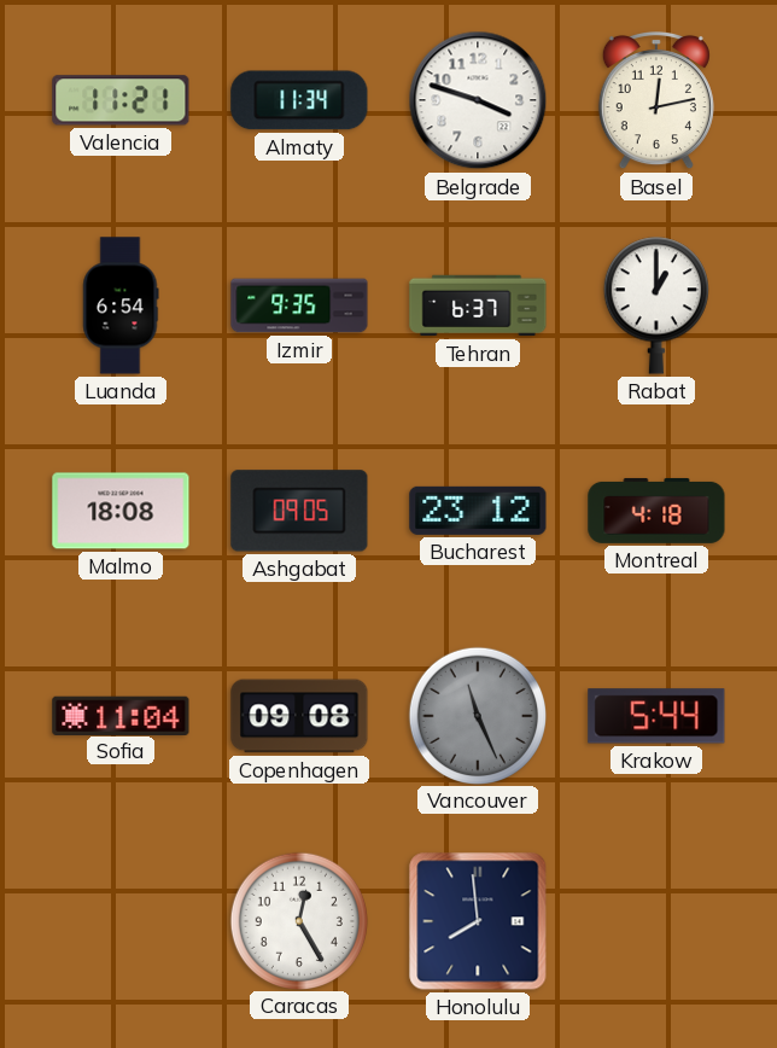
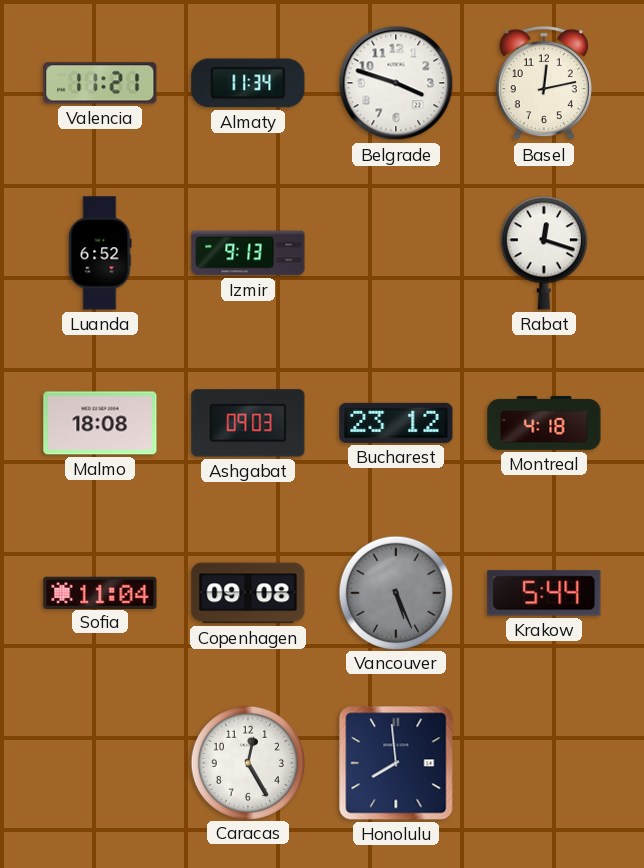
Luanda: 6:54 -> 6:52 (100, 253)
Izmir: 9:35 -> 9:13 (248, 253)
Tehran: 6:37 -> none (478, 305)
Rabat: 1:00 -> 12:18 (544, 253)
Ashgabat: 09:05 -> 09:03 (248, 423)
Vancouver: 11:26 -> 5:26 (395, 592)
